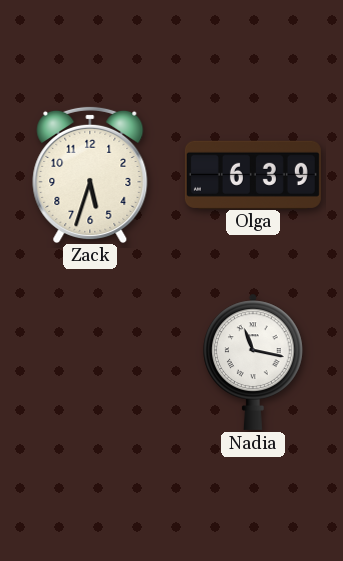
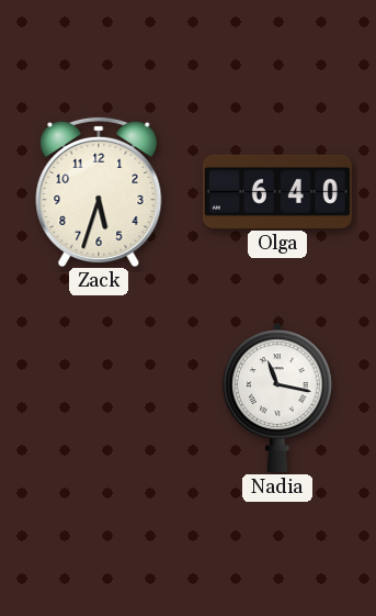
Olga: 6:39 -> 6:40 (277, 191)
